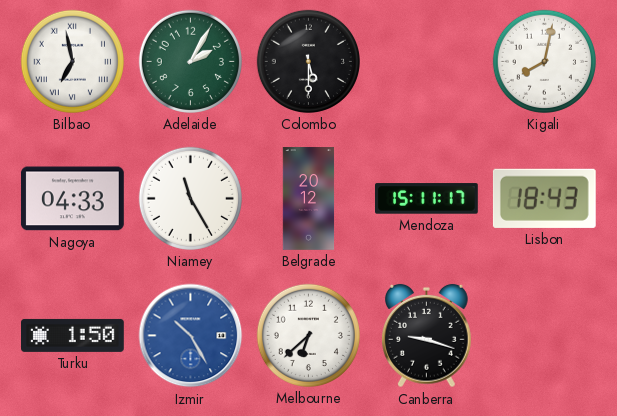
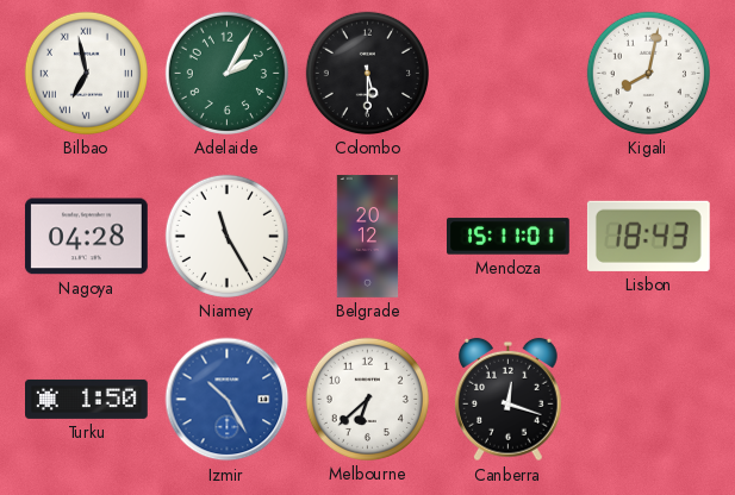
Nagoya: 04:33 -> 04:28 (86, 237)
Mendoza: 15:11:17 -> 15:11:01 (509, 237)
Canberra: 9:18 -> 12:18 (509, 400)
